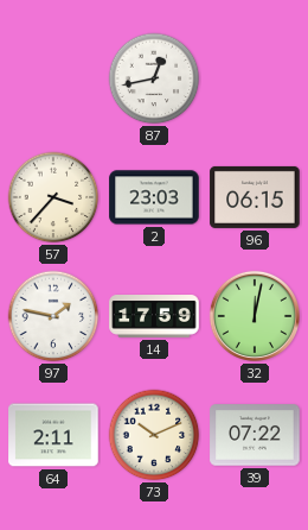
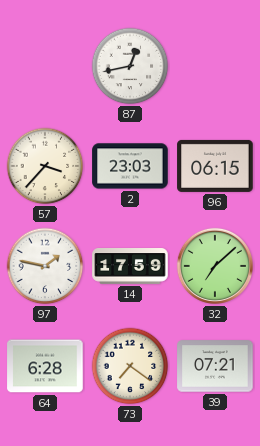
32: 12:02 -> 7:08 (215, 266)
64: 2:11 -> 6:28 (45, 366)
73: 10:11 -> 7:21 (130, 366)
39: 07:22 -> 07:21 (215, 366)
